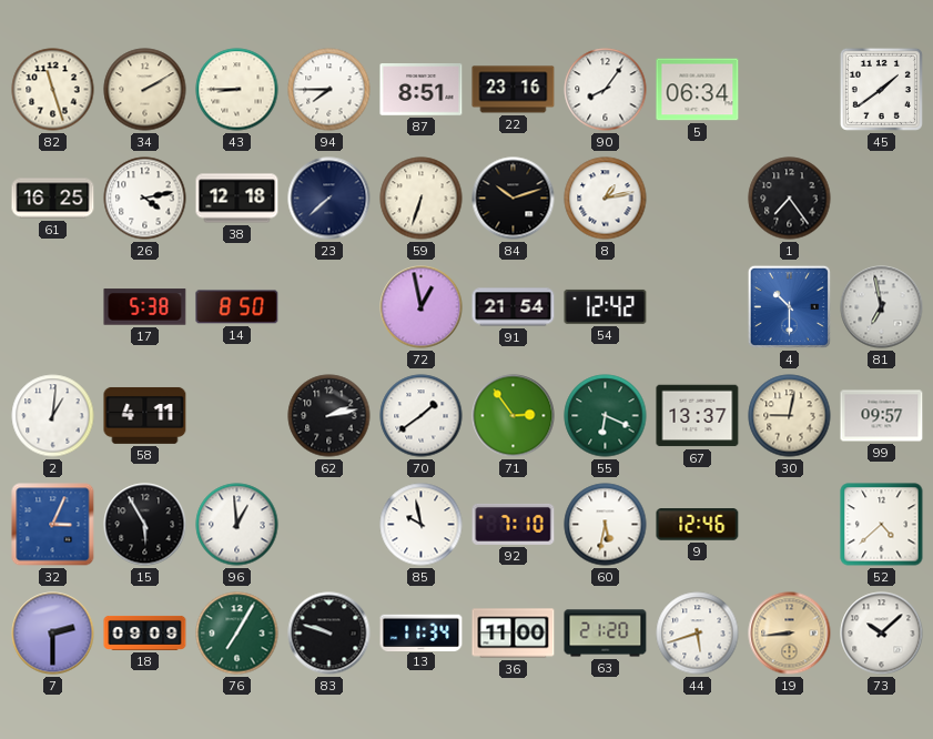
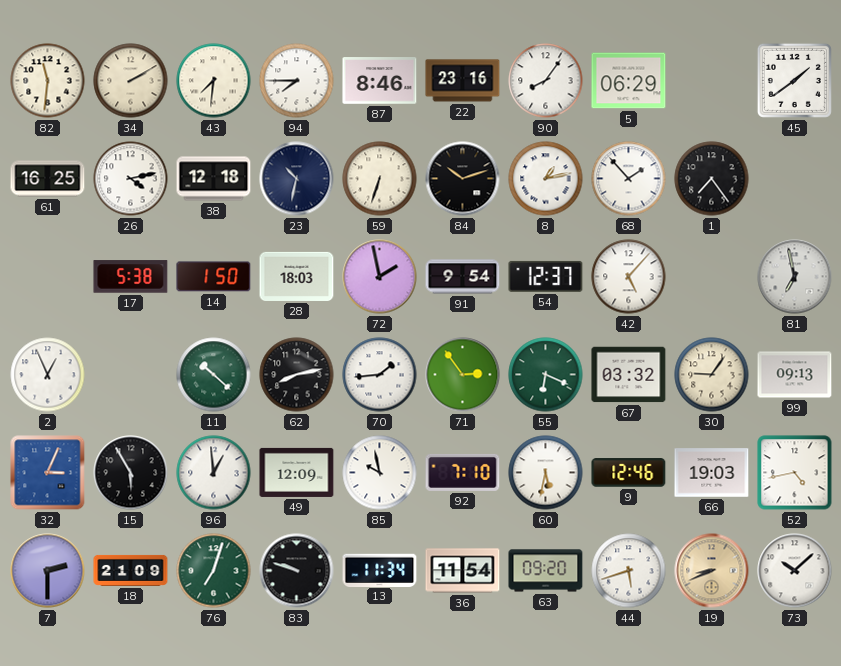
82: 11:27 -> 11:31 (48, 81)
43: 8:45 -> 7:31 (214, 81)
87: 8:51 -> 8:46 (380, 81)
5: 06:34 -> 06:29 (629, 81)
23: 7:38 -> 10:32 (297, 179)
68: none -> 1:53 (629, 179)
14: 8:50 -> 1:50 (214, 277)
28: none -> 18:03 (297, 276)
72: 12:58 -> 1:58 (380, 277)
91: 21:54 -> 9:54 (463, 277)
54: 12:42 -> 12:37 (546, 276)
42: none -> 5:07 (629, 277)
4: 10:30 -> none (789, 306)
2: 1:01 -> 12:56 (48, 375)
58: 4:11 -> none (145, 415)
11: none -> 10:22 (214, 375)
62: 2:13 -> 8:13 (297, 375)
70: 1:39 -> 1:44 (380, 375)
67: 13:37 -> 03:32 (629, 375)
30: 9:02 -> 9:06 (712, 375)
99: 09:57 -> 09:13 (795, 375)
49: none -> 12:09 (297, 472)
66: none -> 19:03 (712, 473)
52: 4:38 -> 4:43 (795, 473)
18: 09:09 -> 21:09 (131, 570)
76: 7:05 -> 7:03 (214, 571)
36: 11:00 -> 11:54 (463, 571)
63: 21:20 -> 09:20 (546, 571)
19: 8:44 -> 8:41 (712, 571)
